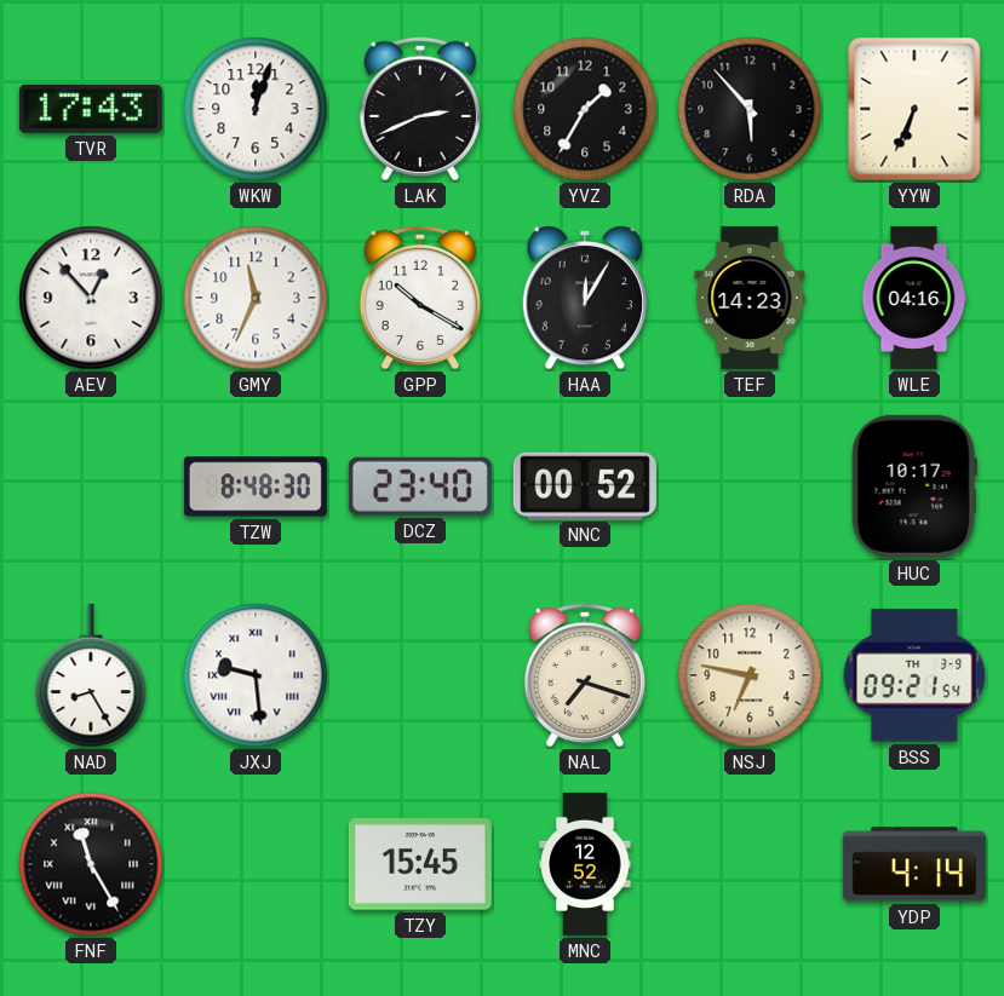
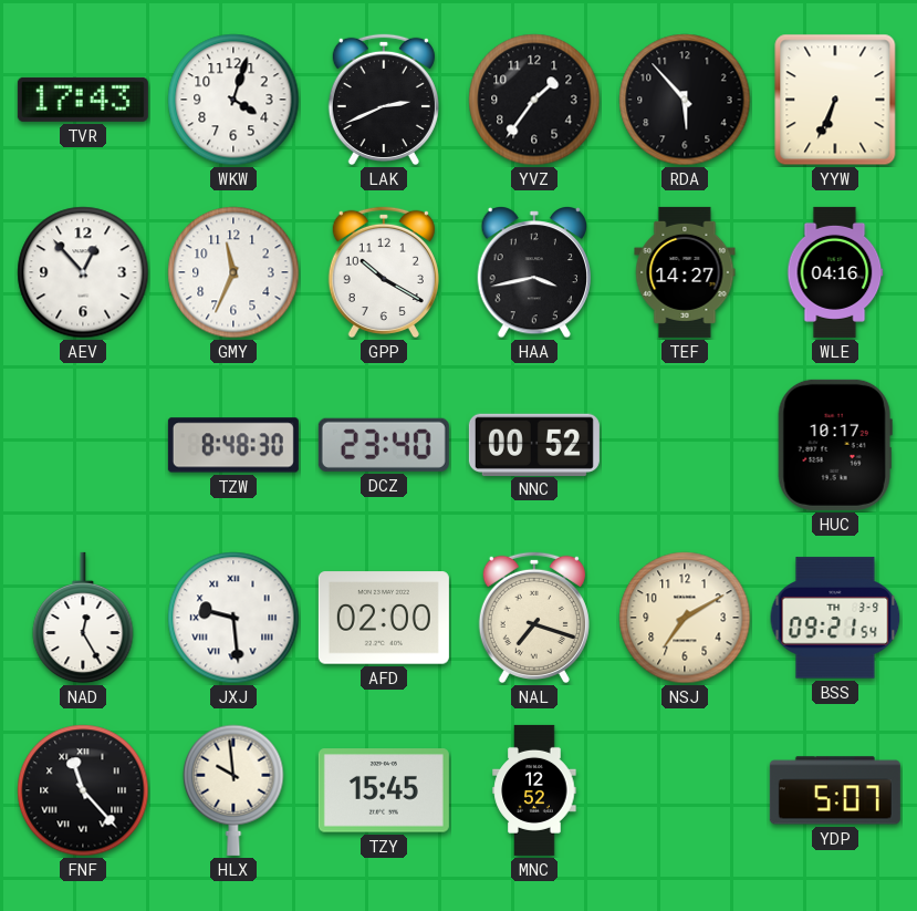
WKW: 12:03 -> 4:03 (233, 100)
YVZ: 1:35 -> 1:36 (534, 100)
HAA: 12:05 -> 3:43 (534, 273)
TEF: 14:23 -> 14:27 (685, 272)
NAD: 8:25 -> 12:25 (83, 618)
AFD: none -> 02:00 (384, 618)
NSJ: 6:47 -> 7:10 (685, 618)
FNF: 11:25 -> 11:23 (83, 790)
HLX: none -> 9:59 (233, 790)
YDP: 4:14 -> 5:07 (835, 790)
